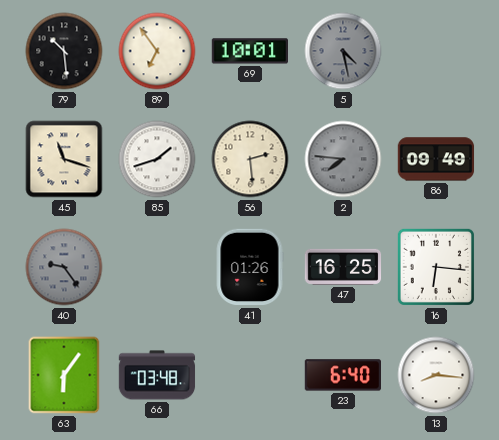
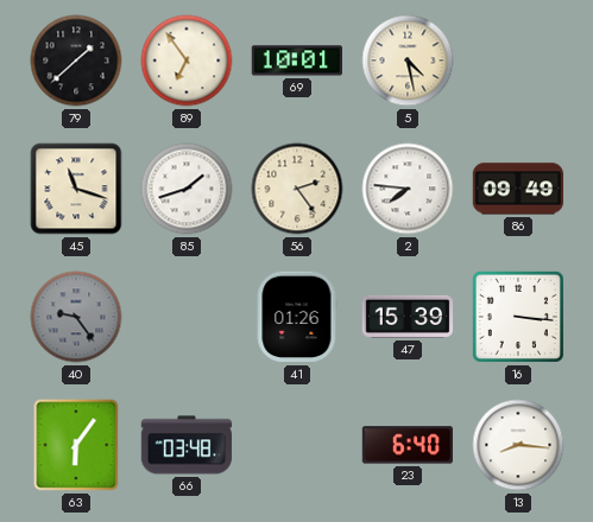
79: 10:29 -> 1:38 (76, 61)
5 dial: grey -> cream (408, 61)
56: 2:29 -> 2:24 (297, 189)
2 dial: grey -> white (408, 189)
47: 16:25 -> 15:39 (408, 317)
16: 6:16 -> 3:16 (518, 317)
